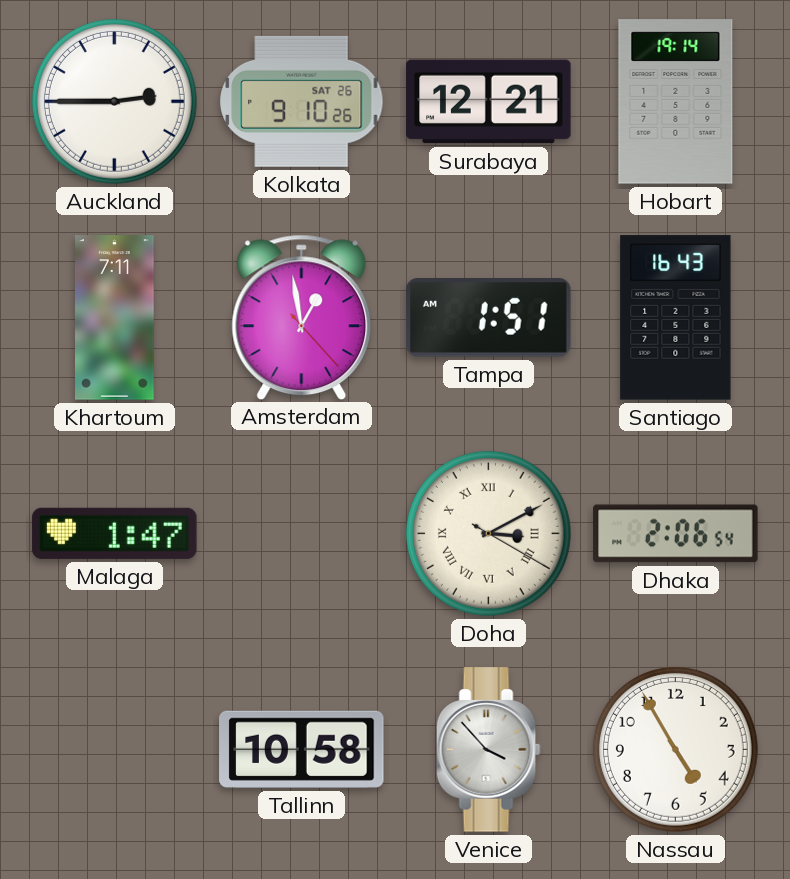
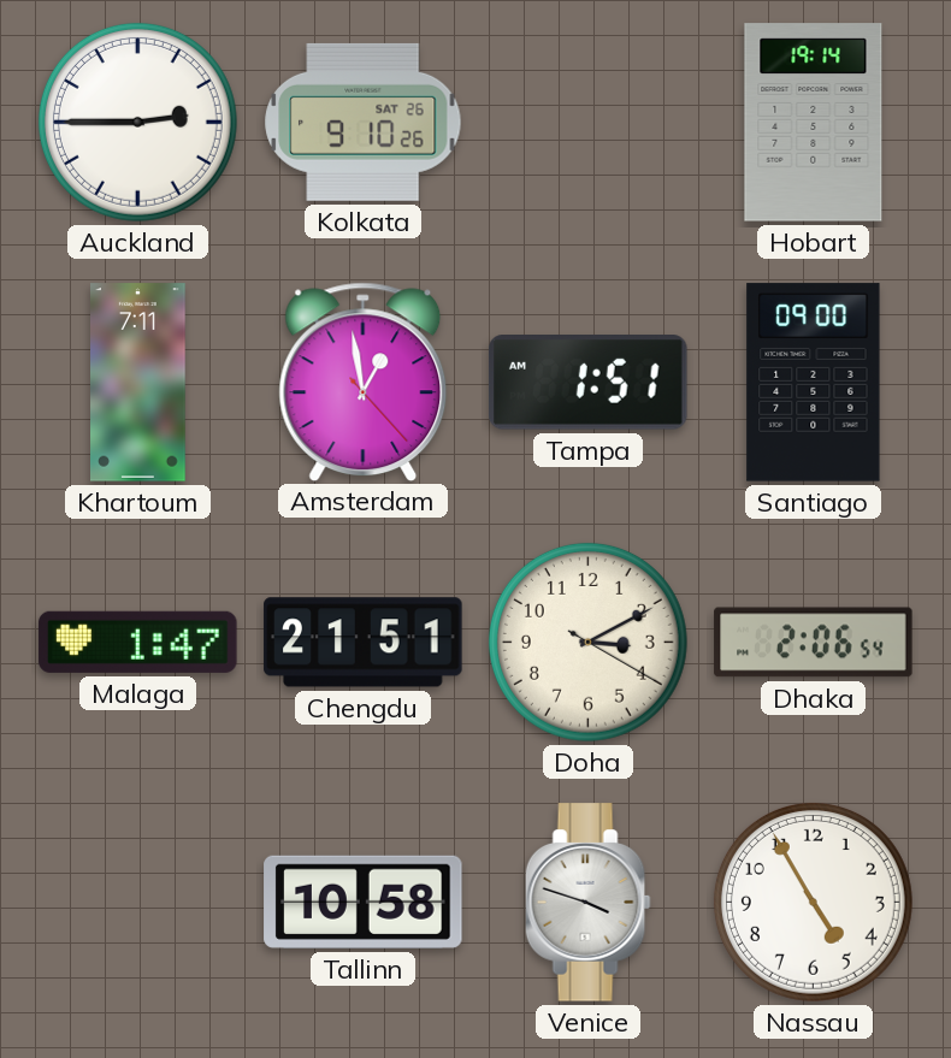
Surabaya: 12:21 -> none (489, 102)
Santiago: 16:43 -> 09:00 (814, 383)
Chengdu: none -> 21:51 (364, 643)
Doha numerals: Roman -> Arabic (587, 642)
Venice: 3:53 -> 3:48 (587, 903)
